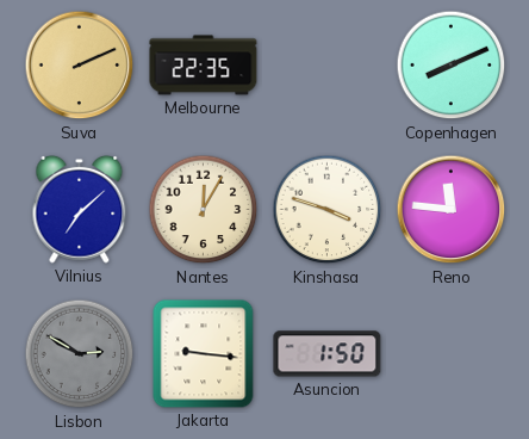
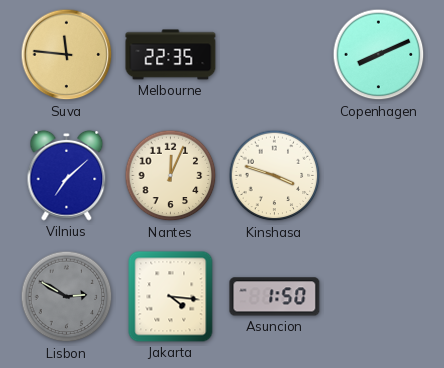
Suva: 2:11 -> 11:46 (67, 55)
Nantes: 12:05 -> 12:04 (171, 176)
Reno: 11:46 -> none (452, 210)
Jakarta: 9:16 -> 4:16 (171, 297)
